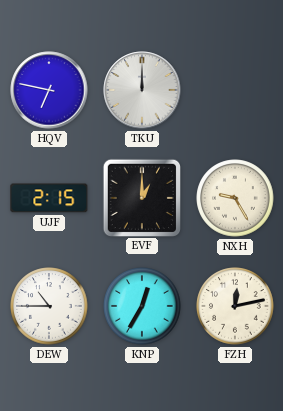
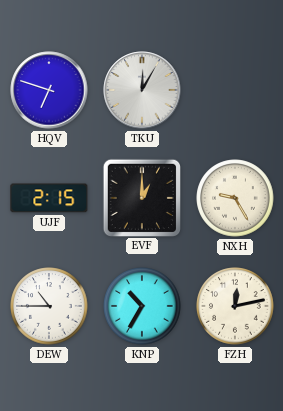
HQV: 6:47 -> 6:48 (49, 90)
TKU: 12:00 -> 12:05 (142, 90)
KNP: 12:35 -> 10:35 (142, 306)
